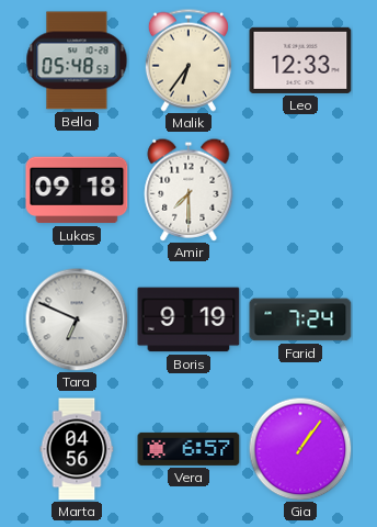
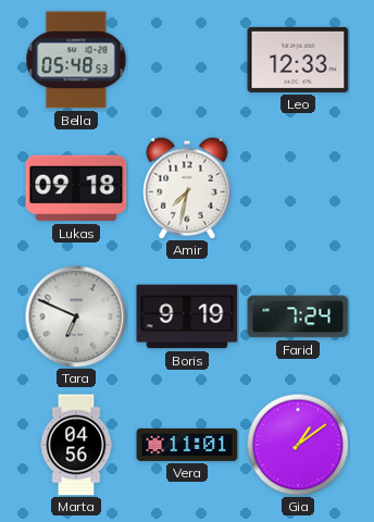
Malik: 6:36 -> none (188, 60)
Amir: 7:30 -> 7:32 (187, 188)
Vera: 6:57 -> 11:01 (187, 445)
Gia: 1:06 -> 1:09 (298, 445)
